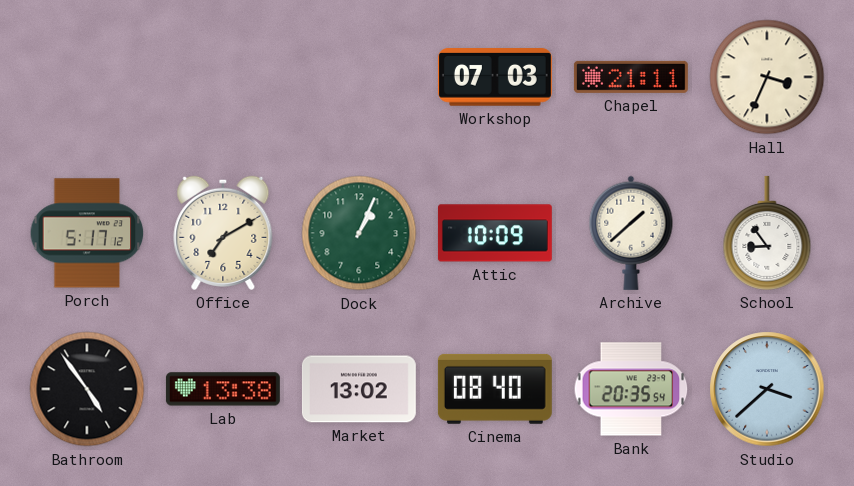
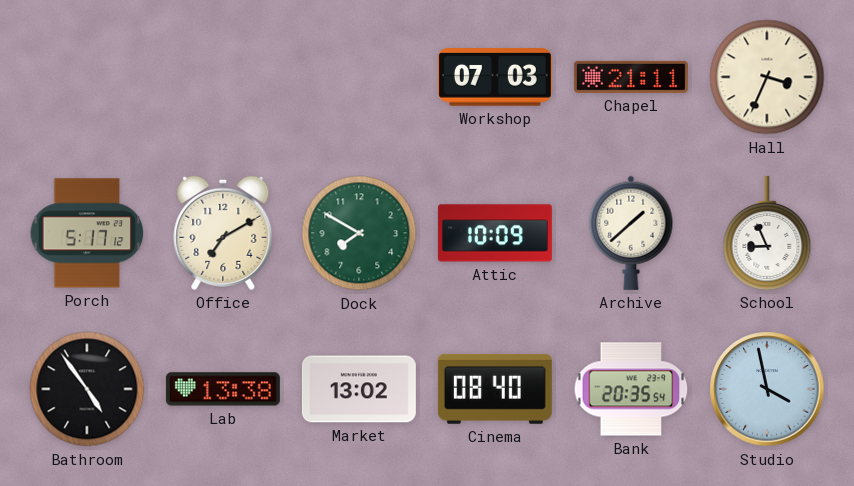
Dock: 1:04 -> 7:50 (359, 233)
School: 8:54 -> 8:56 (767, 233)
Studio: 3:38 -> 3:58 (767, 389)
